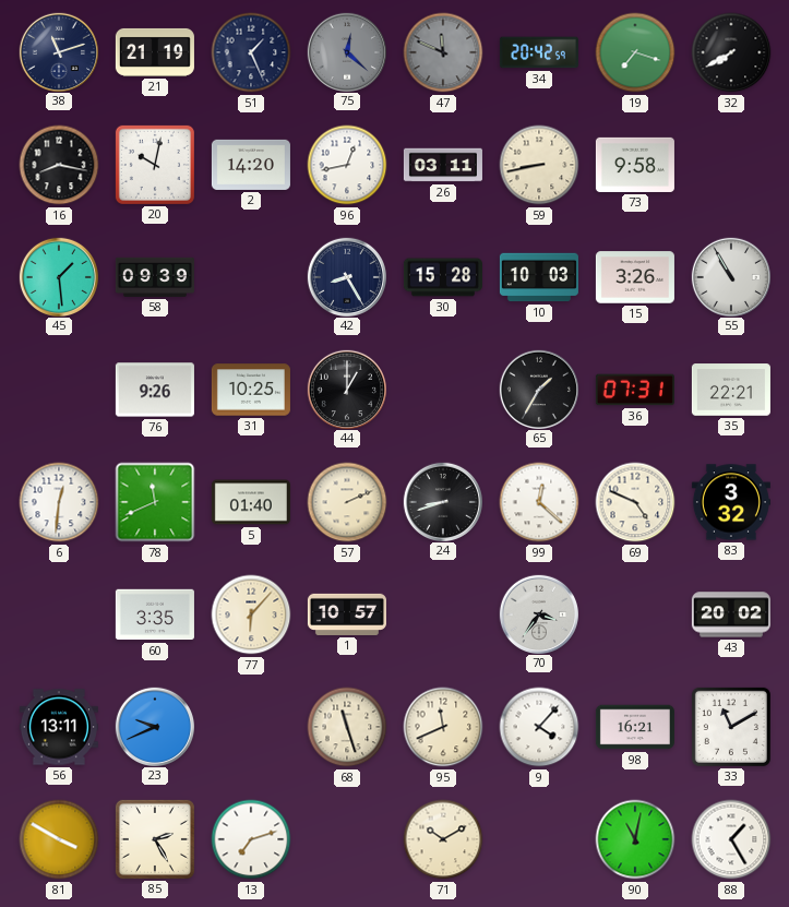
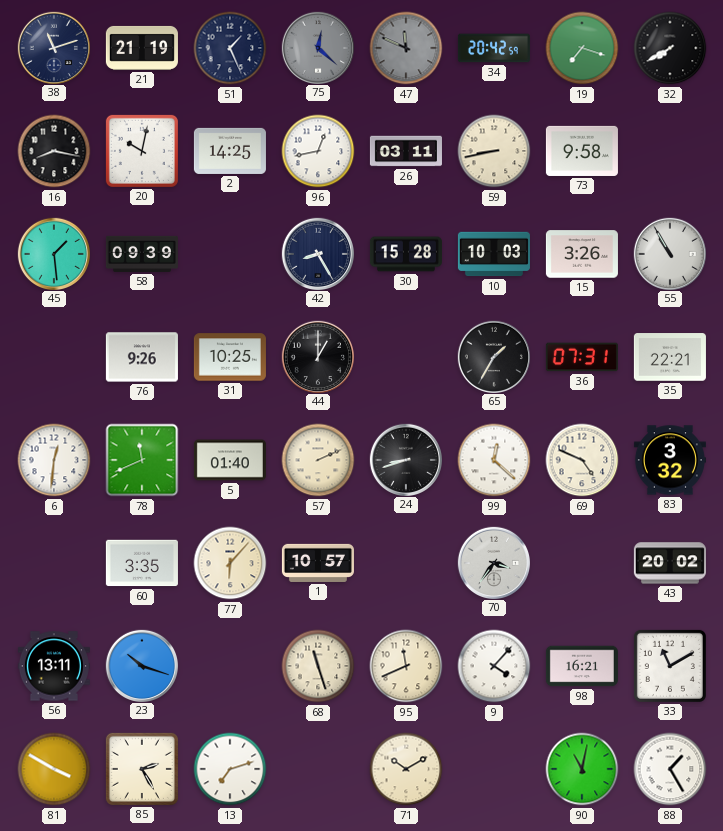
2: 14:20 -> 14:25 (230, 151)
23: 9:41 -> 10:18 (141, 665)
